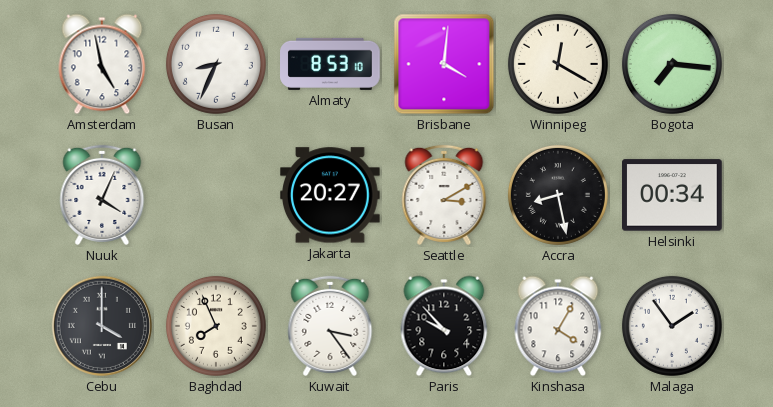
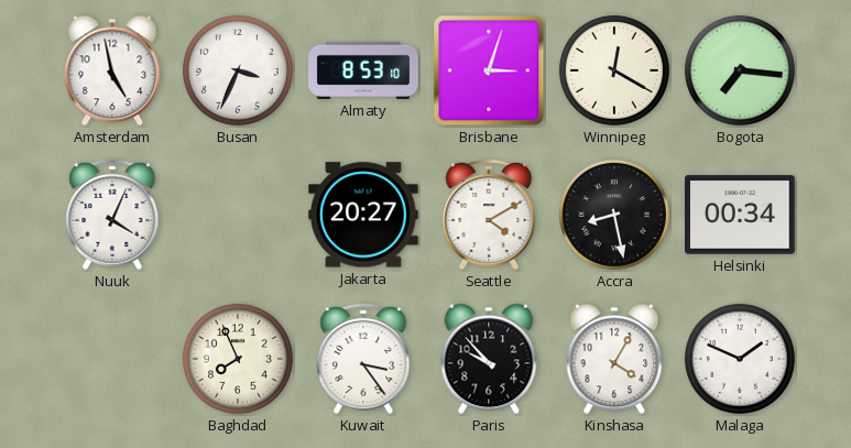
Busan: 8:34 -> 3:34 (238, 70)
Brisbane: 4:01 -> 3:03 (489, 70)
Seattle: 3:10 -> 4:10 (489, 215)
Cebu: 4:00 -> none (102, 326)
Malaga: 1:54 -> 1:49 (740, 359)
